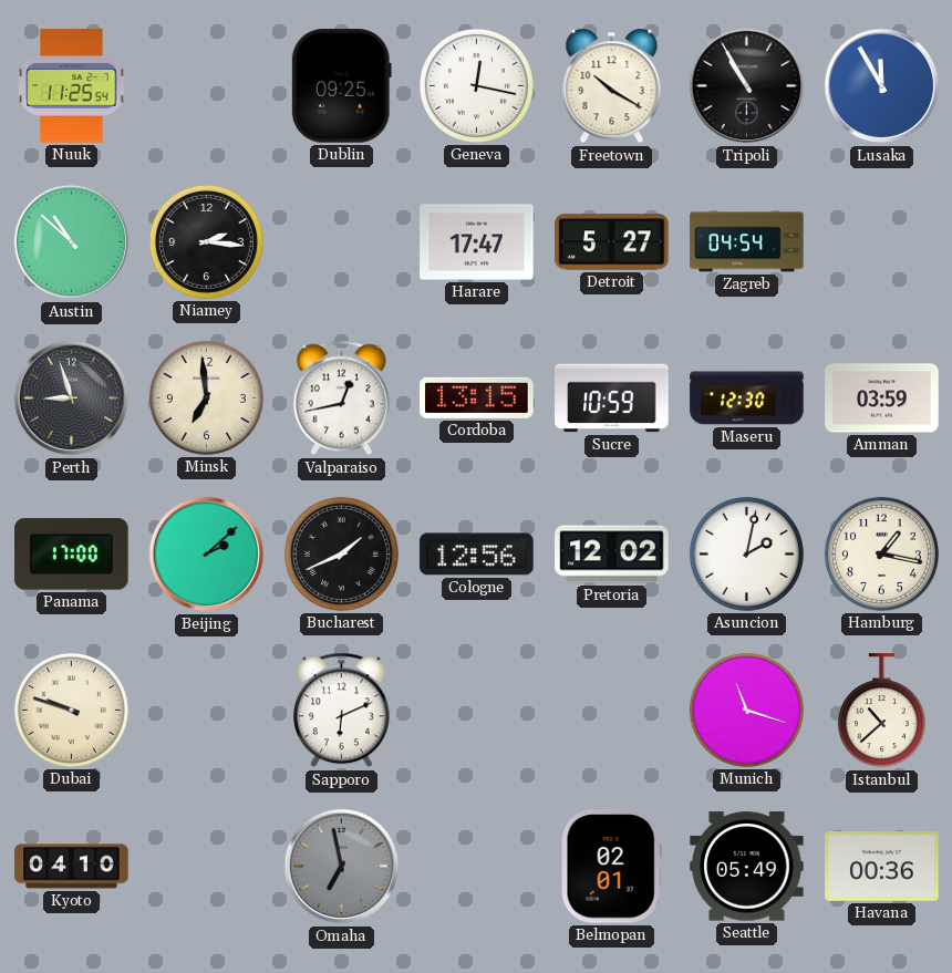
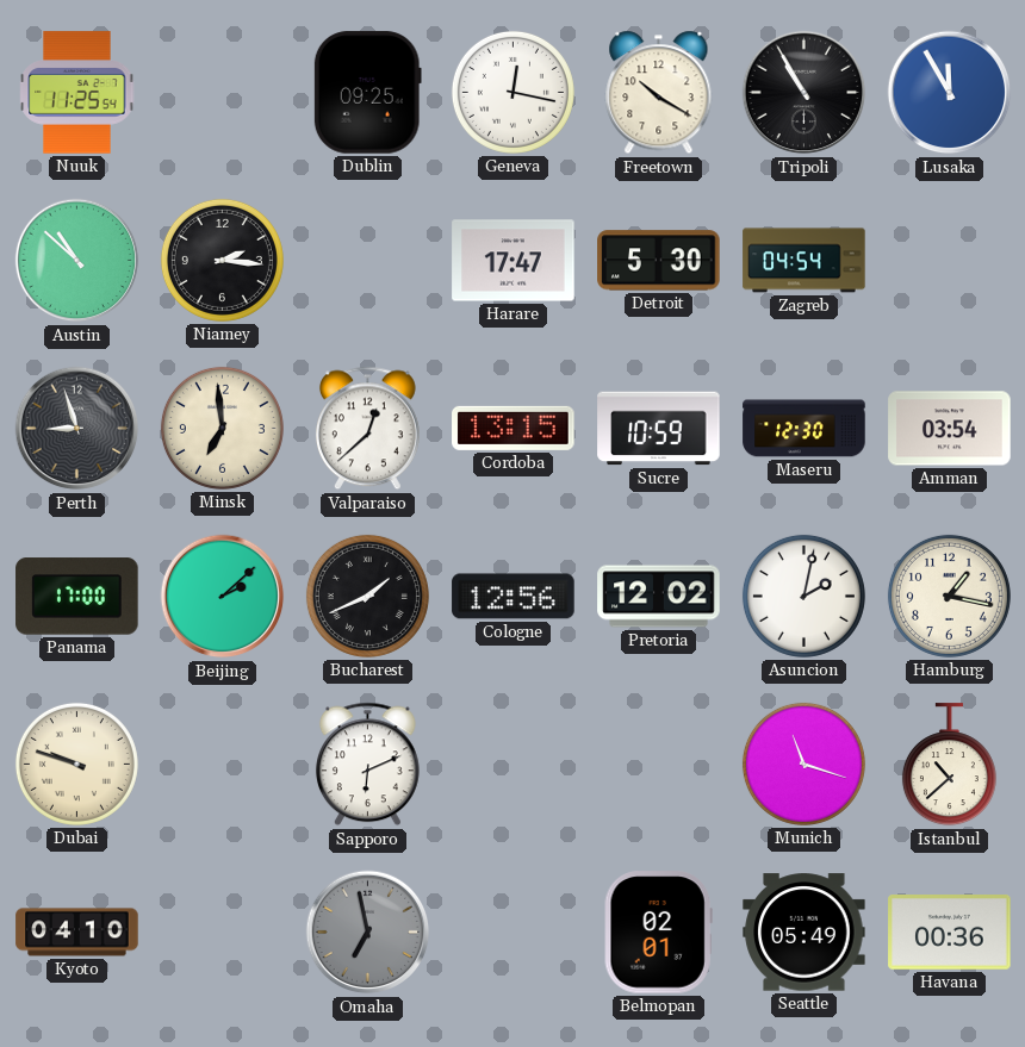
Detroit: 5:27 -> 5:30 (659, 261)
Valparaiso: 12:43 -> 12:38 (367, 429)
Amman: 03:59 -> 03:54 (950, 429)
